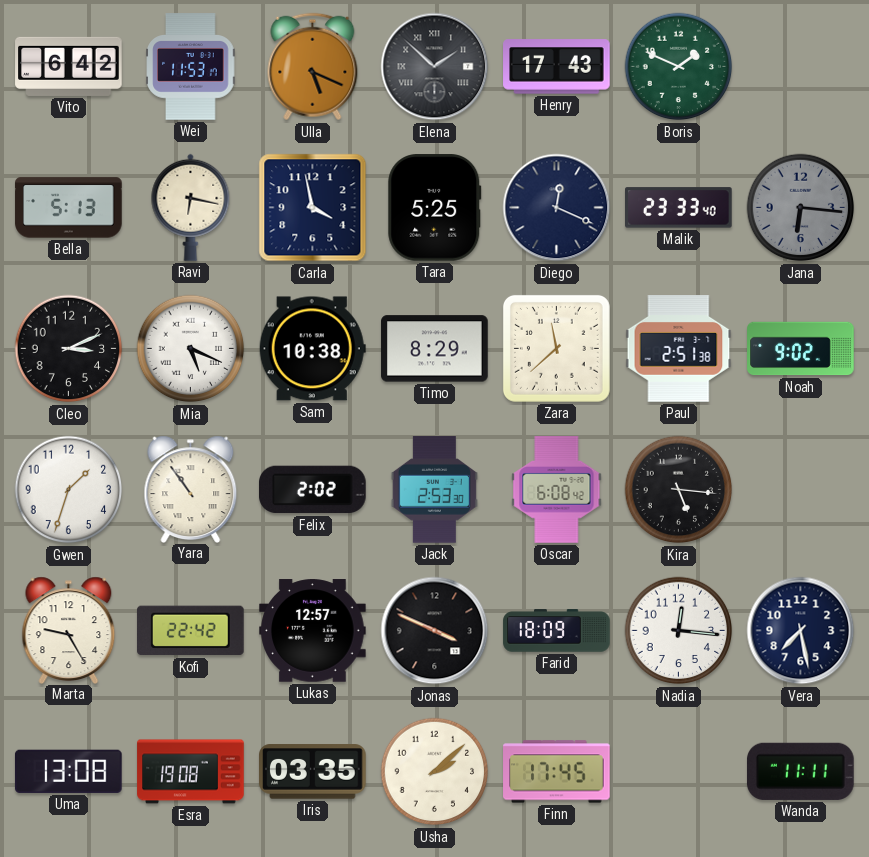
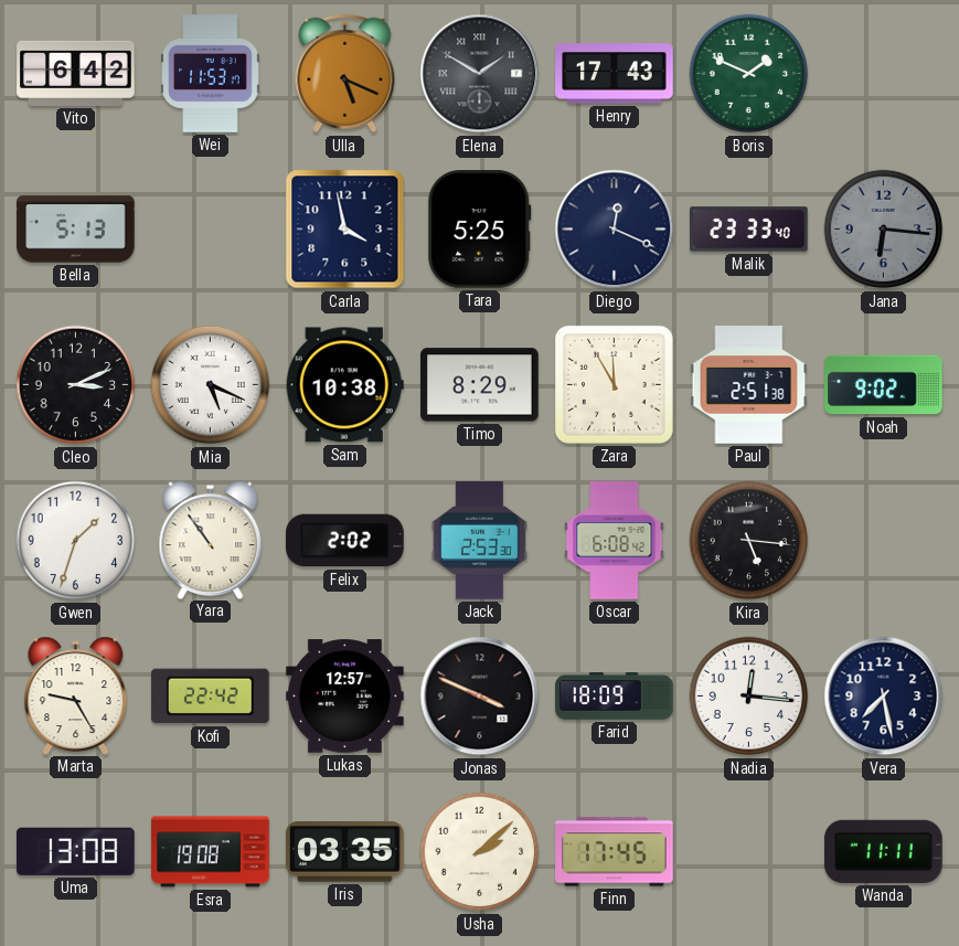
Elena: 1:52 -> 1:50 (480, 74)
Ravi: 6:17 -> none (191, 207)
Zara: 11:38 -> 11:55 (614, 384)
